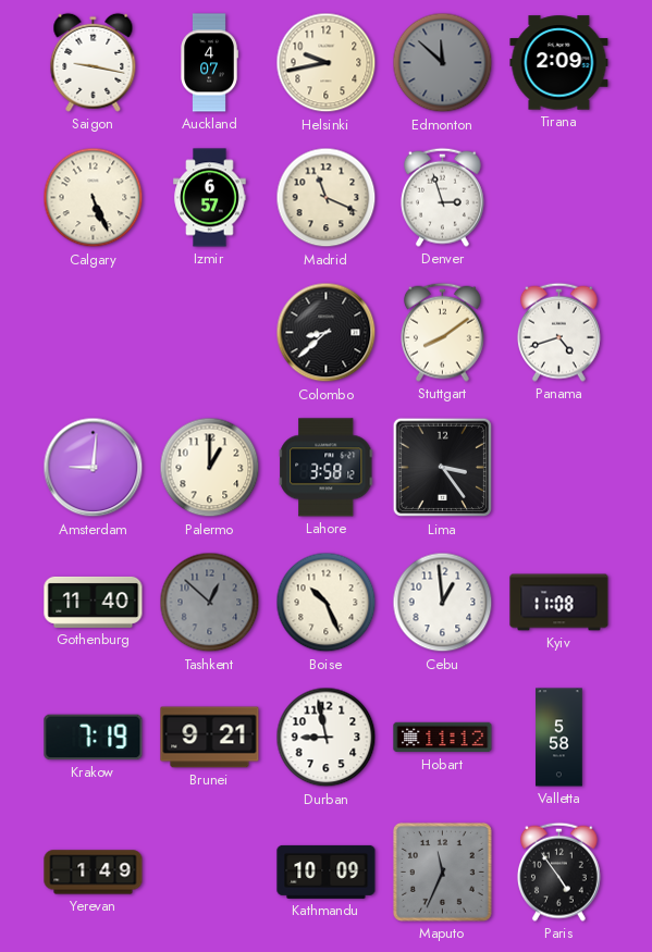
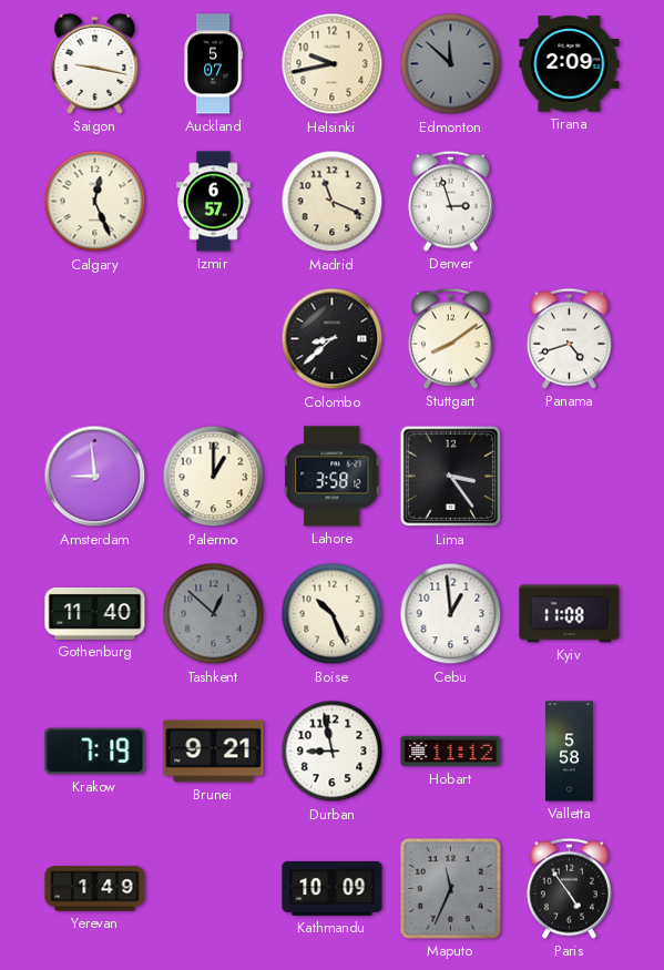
Auckland: 4:07 -> 5:07 (214, 64)
Calgary: 5:26 -> 12:26 (95, 202)
Amsterdam: 9:01 -> 8:59 (95, 477)
